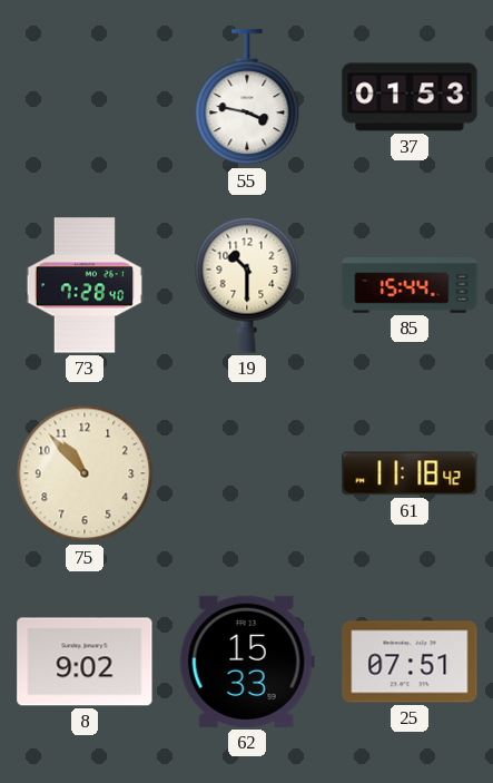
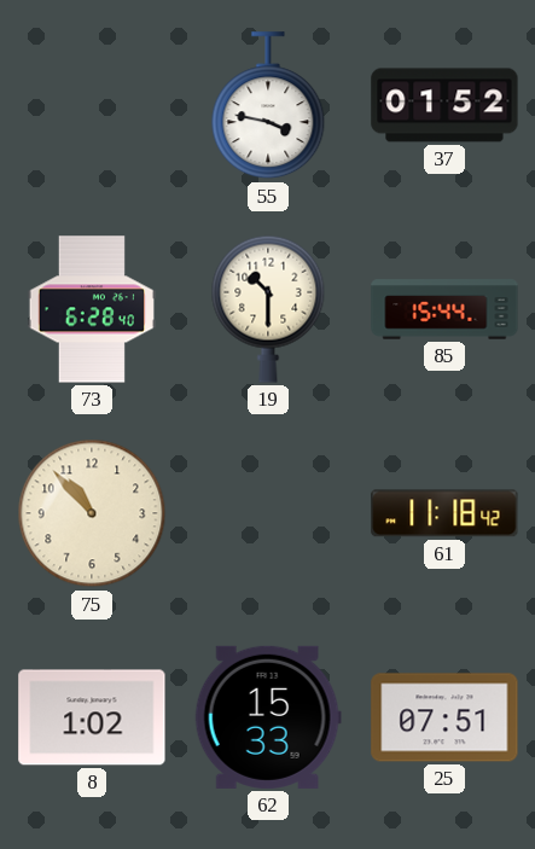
37: 01:53 -> 01:52 (444, 105)
73: 7:28 -> 6:28 (92, 309)
8: 9:02 -> 1:02 (92, 717)
